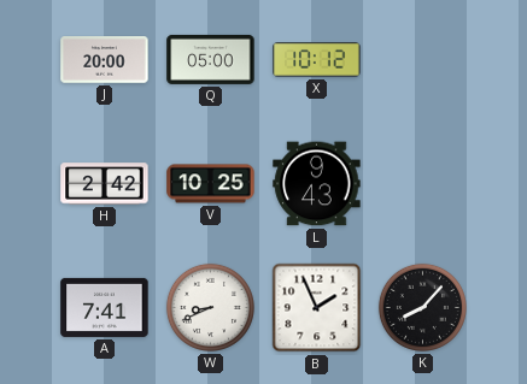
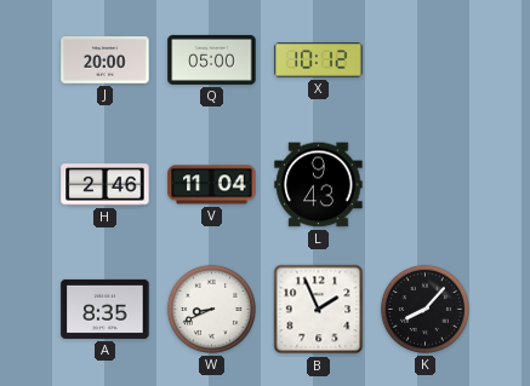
H: 2:42 -> 2:46 (106, 185)
V: 10:25 -> 11:04 (212, 185)
A: 7:41 -> 8:35 (106, 309)
